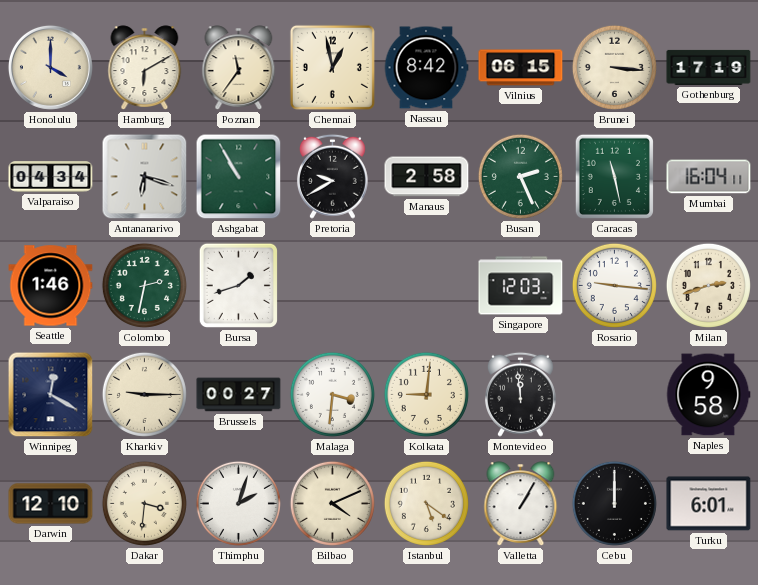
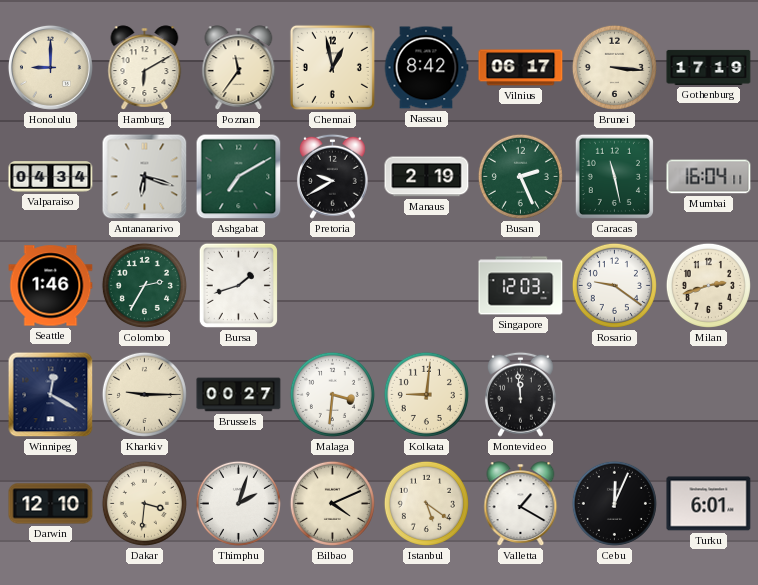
Honolulu: 4:00 -> 9:00 (50, 67)
Vilnius: 06:15 -> 06:17 (521, 68)
Ashgabat: 10:55 -> 7:10 (239, 177)
Manaus: 2:58 -> 2:19 (427, 177)
Colombo: 2:32 -> 2:35 (144, 285)
Rosario: 9:16 -> 9:21 (614, 285)
Naples: 9:58 -> none (709, 395)
Valletta: 1:05 -> 1:20 (521, 504)
Cebu: 12:00 -> 12:04 (614, 503)
